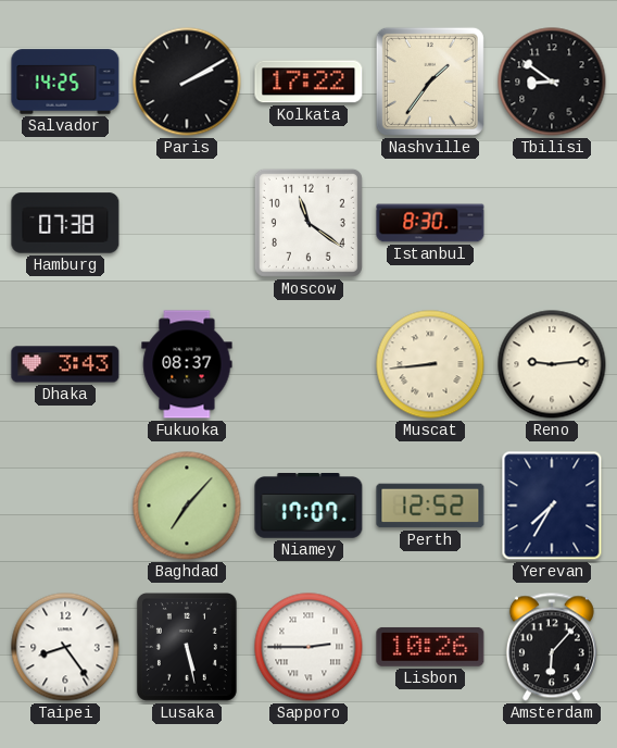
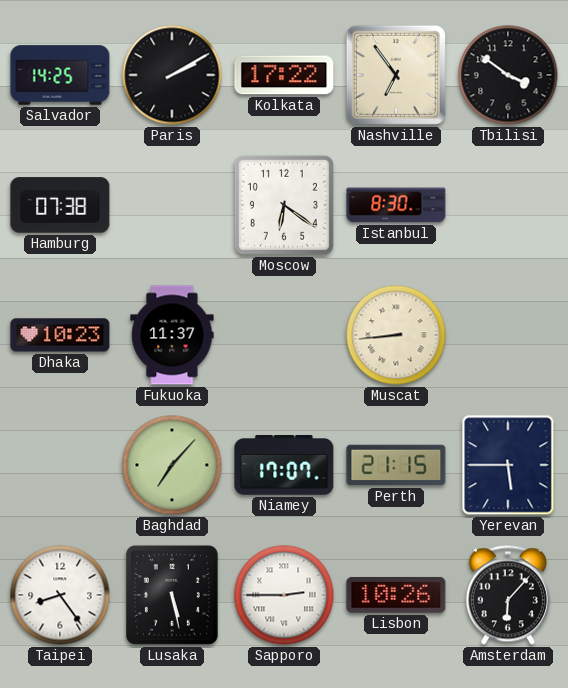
Nashville: 1:36 -> 6:54 (396, 75)
Tbilisi: 8:51 -> 3:51 (508, 75)
Moscow: 11:21 -> 6:21 (284, 205)
Dhaka: 3:43 -> 10:23 (60, 335)
Fukuoka: 08:37 -> 11:37 (172, 335)
Reno: 9:14 -> none (552, 364)
Perth: 12:52 -> 21:15 (396, 465)
Yerevan: 7:35 -> 5:45 (508, 465)
